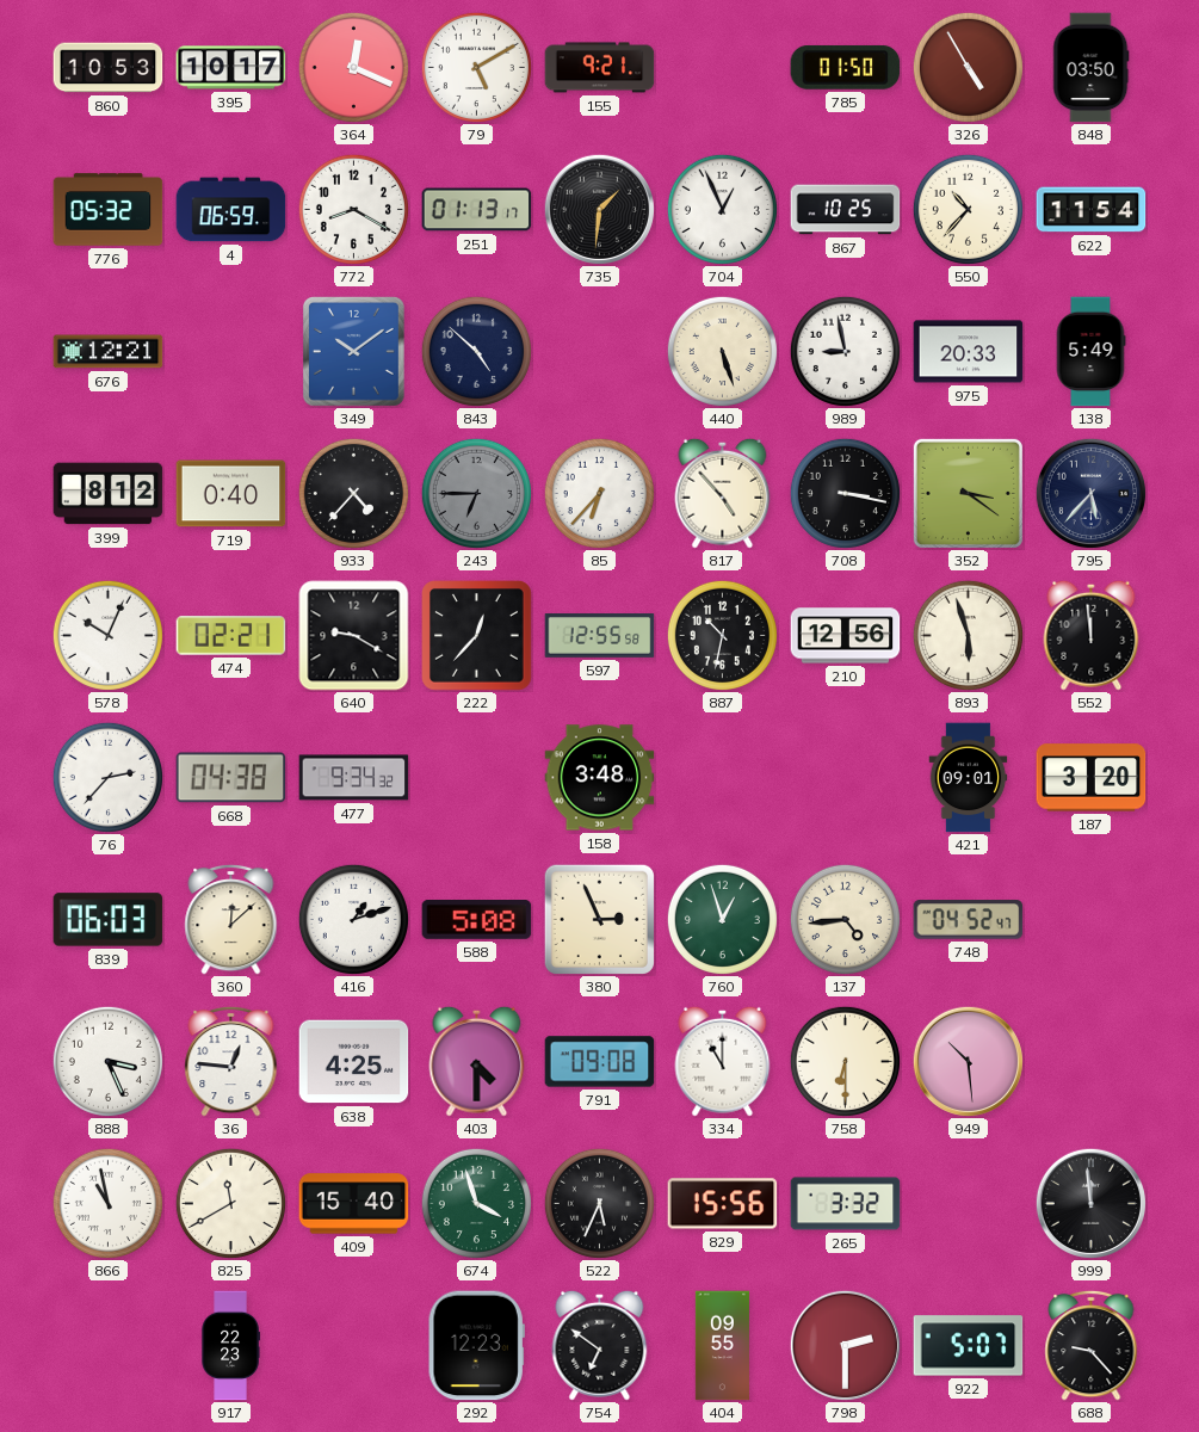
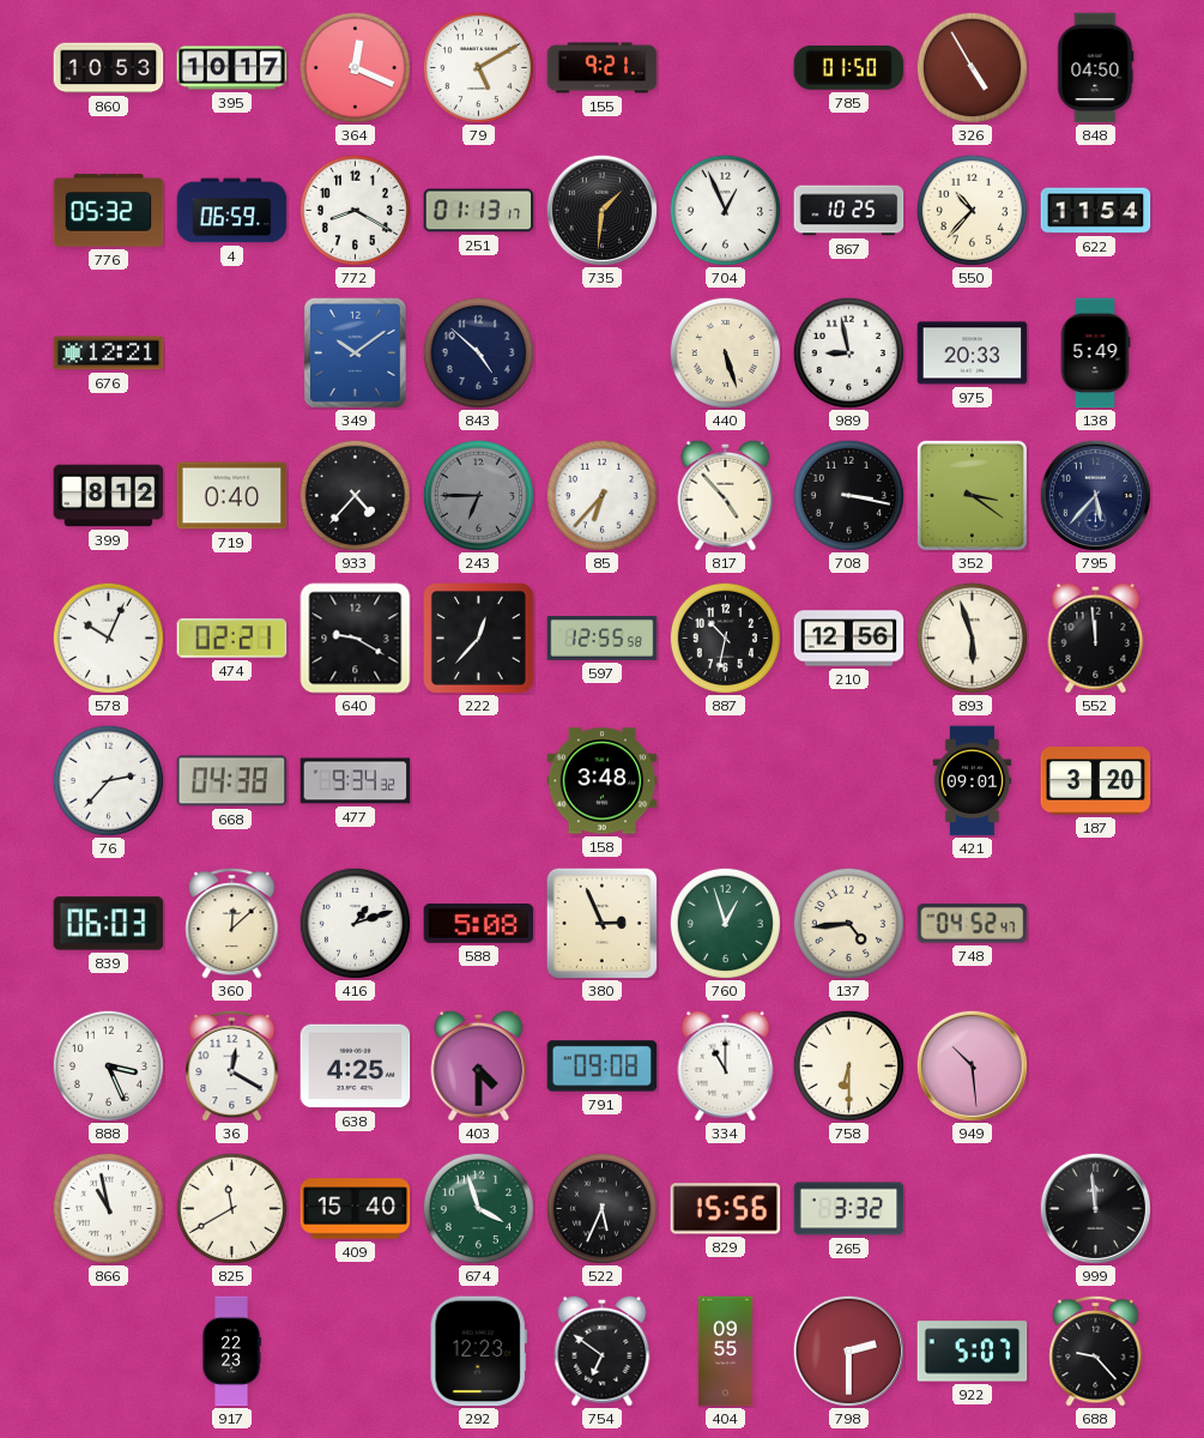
848: 03:50 -> 04:50 (1096, 68)
36: 12:46 -> 12:20 (232, 1065)
